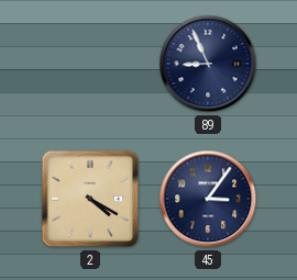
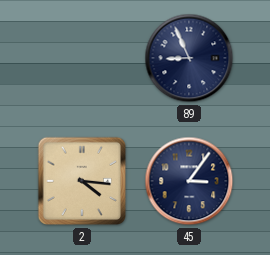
2: 4:20 -> 4:16 (82, 181)
